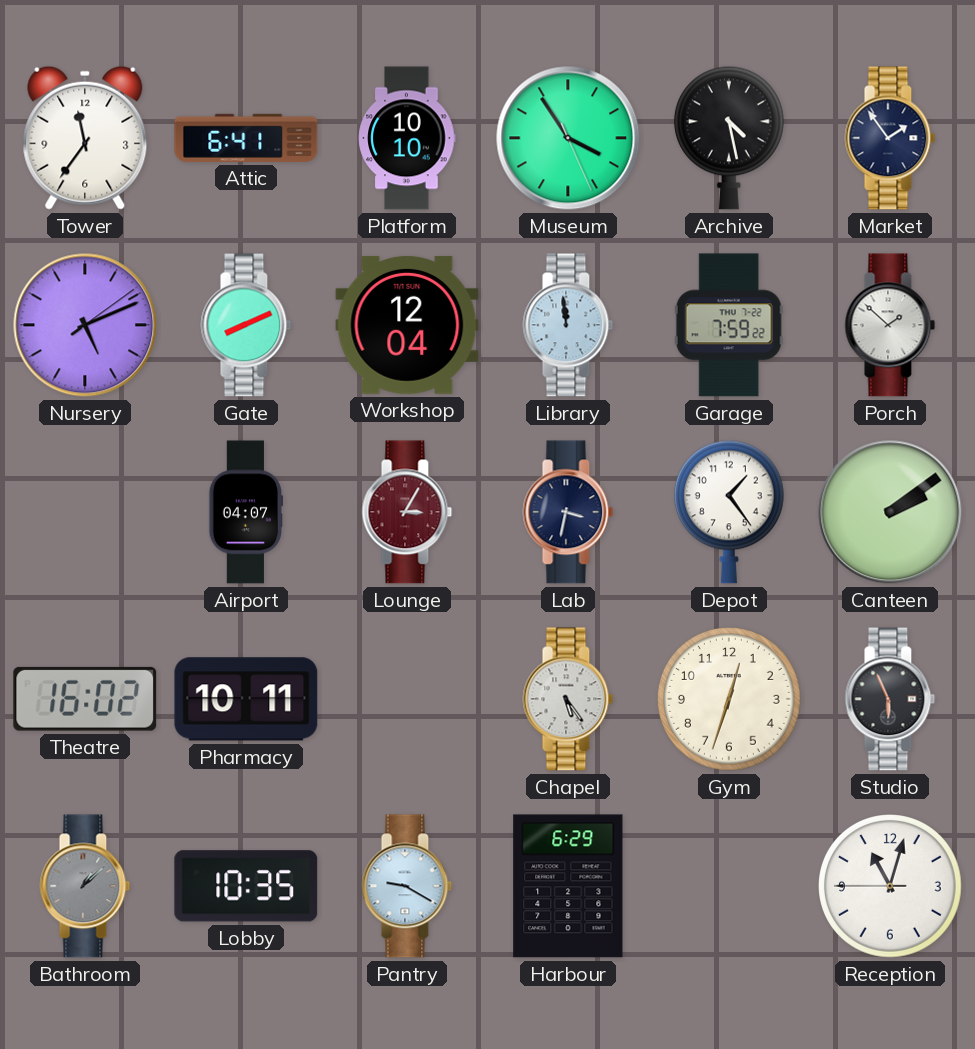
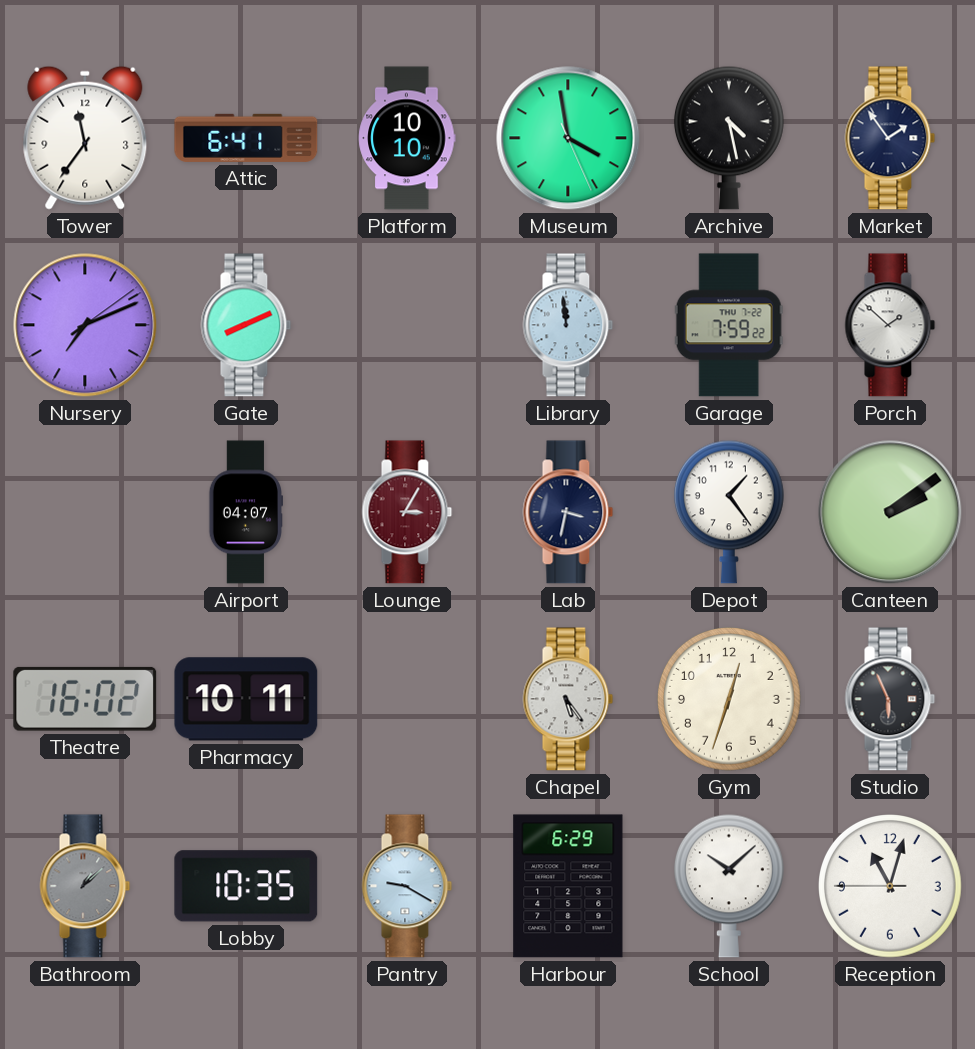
Museum: 3:54 -> 3:58 (568, 138)
Nursery: 5:11 -> 7:11 (85, 325)
Workshop: 12:04 -> none (407, 325)
School: none -> 10:08 (729, 886)
